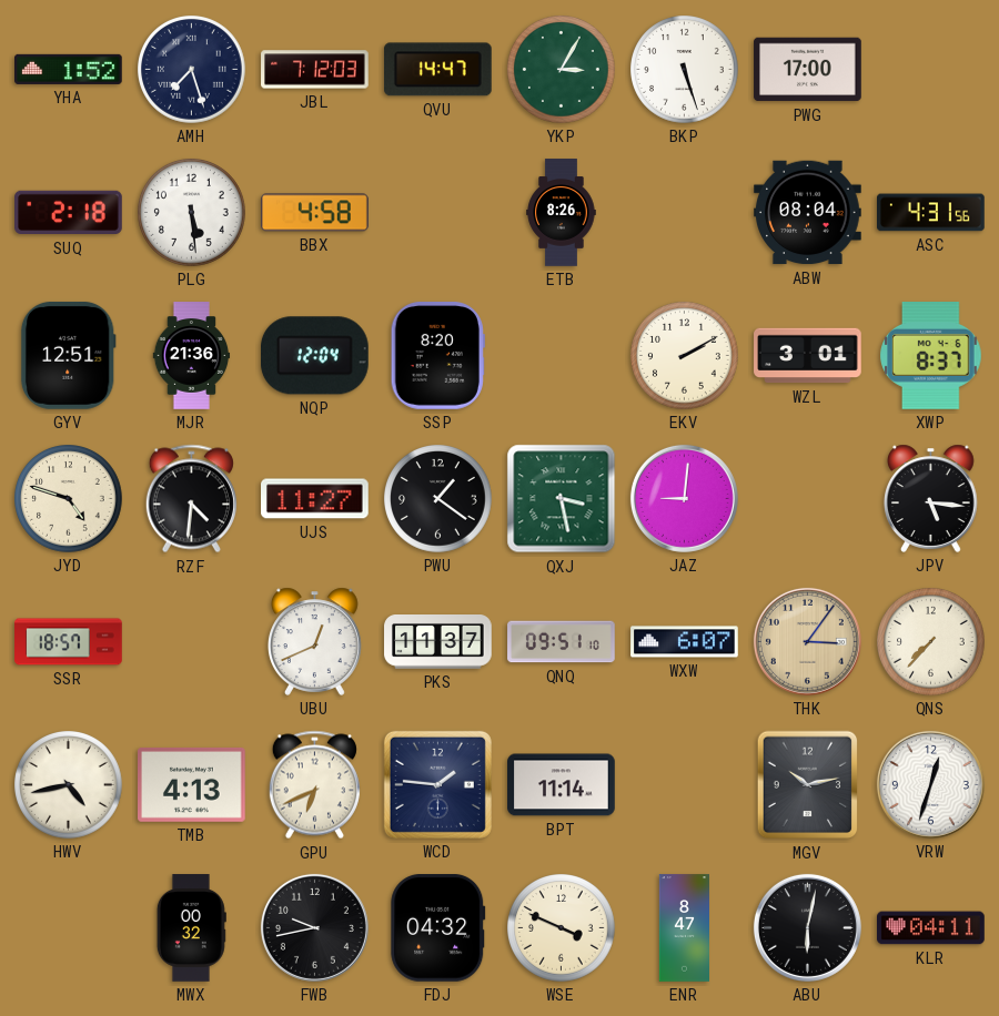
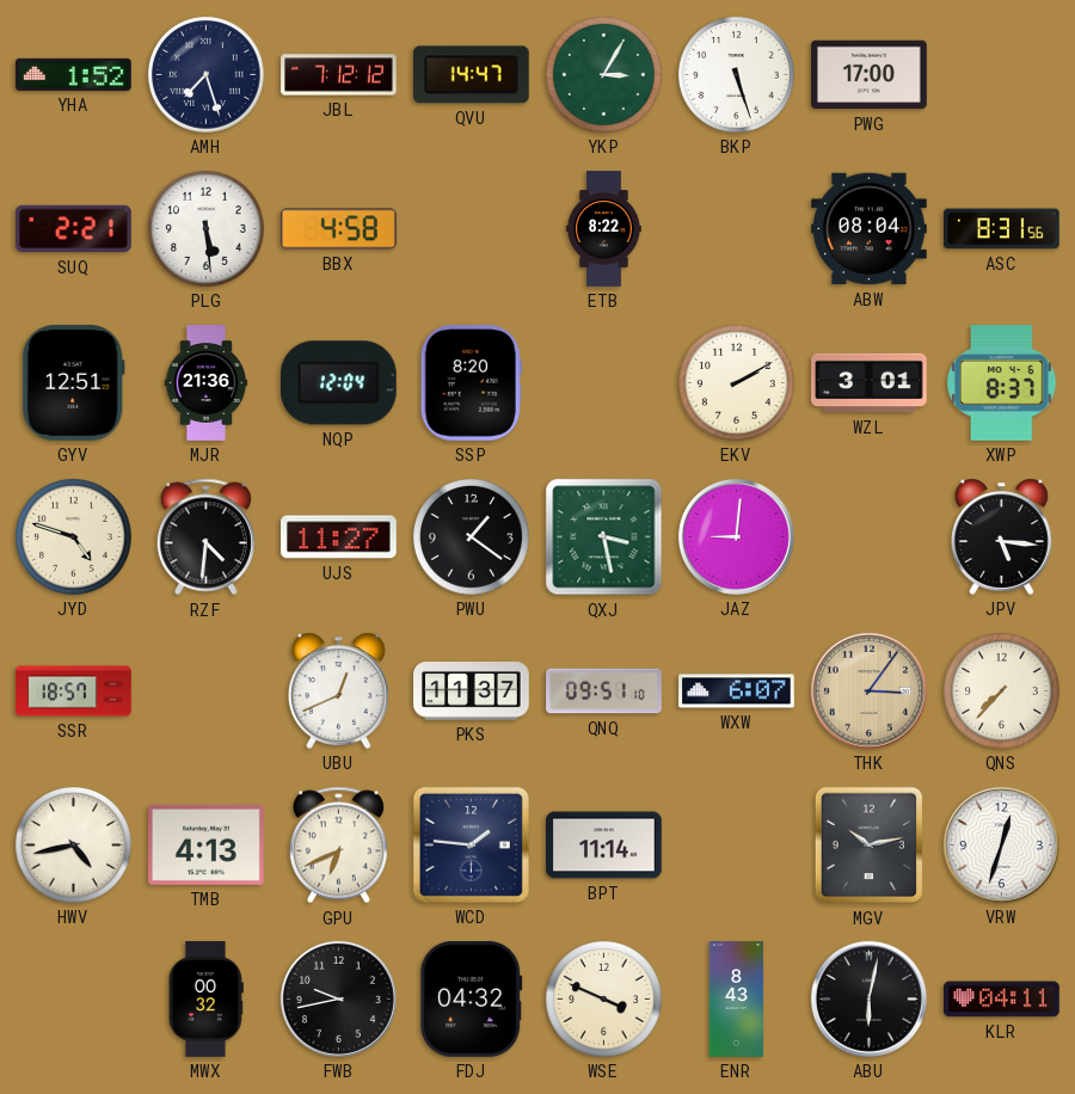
JBL: 7:12:03 -> 7:12:12 (339, 75)
SUQ: 2:18 -> 2:21 (74, 229)
ETB: 8:26 -> 8:22 (604, 229)
ASC: 4:31 -> 8:31 (1002, 229)
ENR: 8:47 -> 8:43 (736, 1000)
